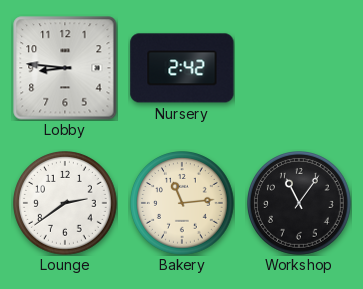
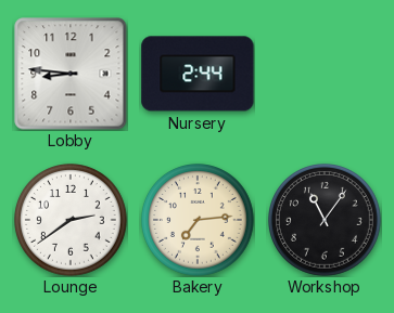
Nursery: 2:42 -> 2:44 (198, 74)
Bakery: 11:14 -> 7:14 (199, 221)
